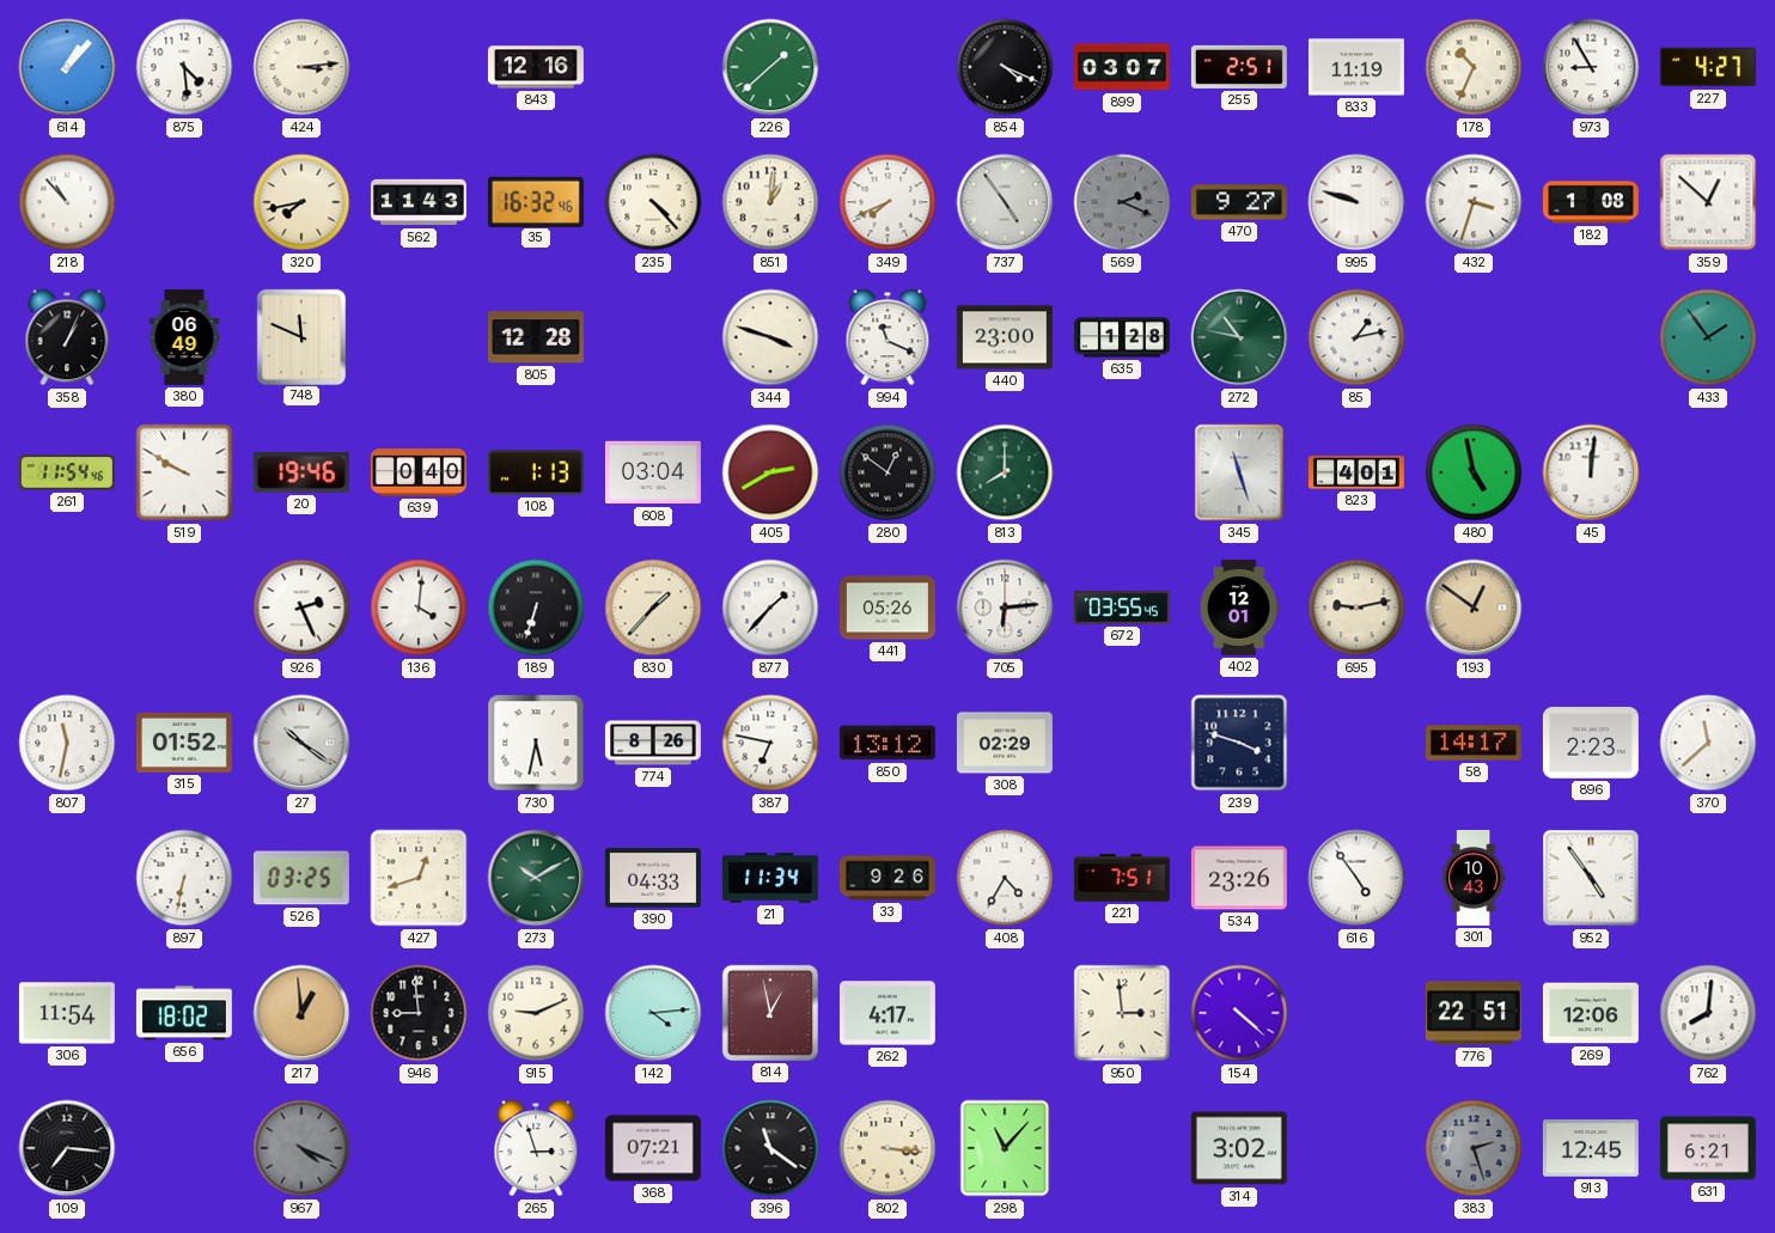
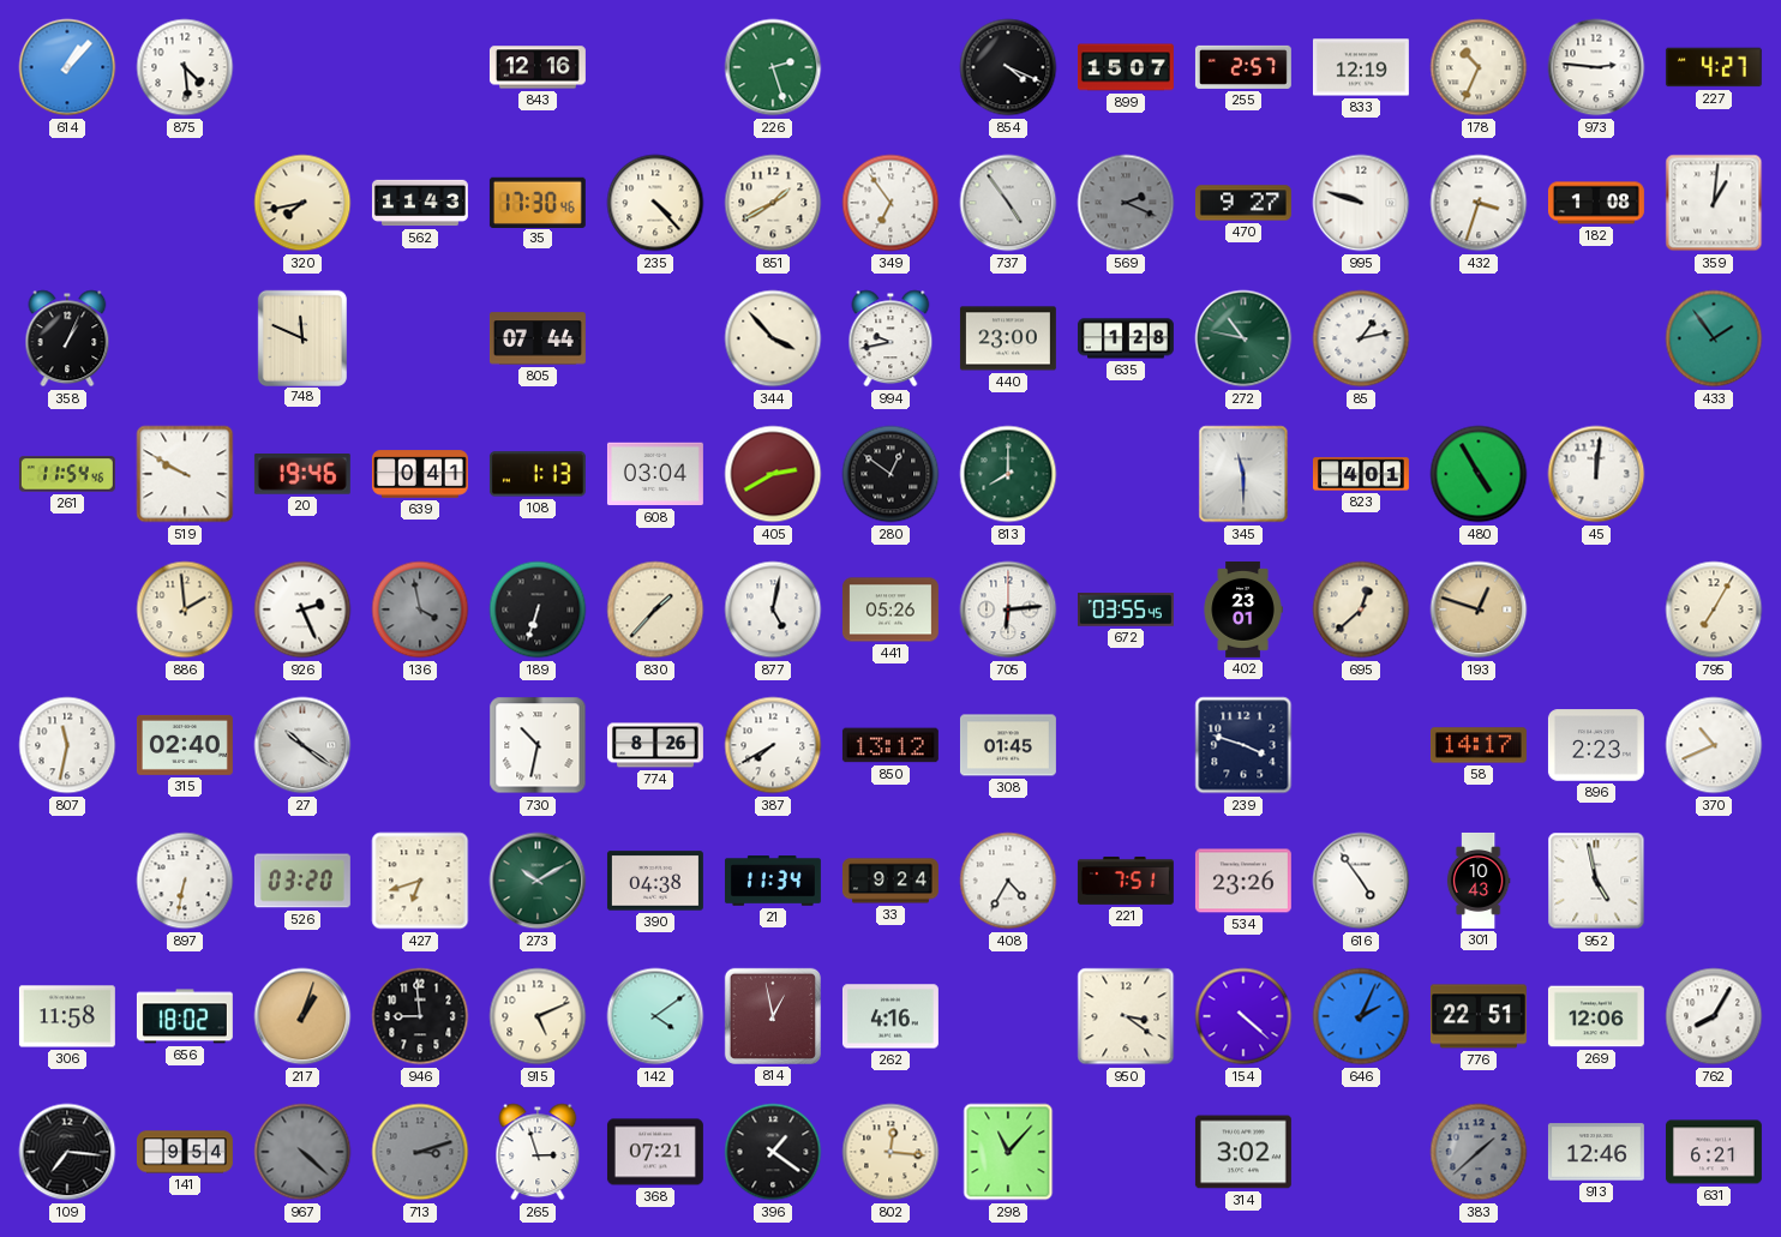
424: 3:14 -> none (301, 67)
226: 1:38 -> 2:27 (773, 67)
899: 03:07 -> 15:07 (1126, 67)
255: 2:51 -> 2:57 (1243, 67)
833: 11:19 -> 12:19 (1361, 67)
973: 8:55 -> 2:46 (1596, 67)
218: 10:53 -> none (67, 202)
35: 16:32 -> 17:30 (538, 202)
851: 1:01 -> 1:40 (773, 203)
349: 7:41 -> 6:54 (890, 203)
359: 12:52 -> 1:01 (1714, 203)
380: 06:49 -> none (184, 337)
805: 12:28 -> 07:44 (538, 338)
344: 3:48 -> 3:53 (773, 338)
994: 11:19 -> 9:43 (890, 338)
639: 0:40 -> 0:41 (420, 474)
345: 11:27 -> 11:30 (1243, 474)
480: 4:58 -> 4:55 (1479, 474)
886: none -> 1:59 (185, 610)
136: 4:01 -> 3:58 (420, 610)
136 dial: white -> grey (420, 610)
877: 1:37 -> 5:02 (773, 610)
402: 12:01 -> 23:01 (1243, 610)
695: 9:13 -> 12:38 (1361, 610)
193: 12:51 -> 12:48 (1479, 610)
795: none -> 7:05 (1714, 610)
315: 01:52 -> 02:40 (185, 745)
730: 5:32 -> 10:32 (538, 745)
387: 6:47 -> 7:40 (773, 745)
308: 02:29 -> 01:45 (1008, 745)
370: 11:38 -> 10:41 (1714, 745)
526: 03:25 -> 03:20 (302, 881)
427: 12:42 -> 6:42 (420, 881)
390: 04:33 -> 04:38 (655, 881)
33: 9:26 -> 9:24 (890, 881)
952: 4:54 -> 4:58 (1596, 881)
306: 11:54 -> 11:58 (67, 1016)
217: 12:59 -> 1:03 (302, 1016)
915: 9:11 -> 5:11 (538, 1016)
142: 4:14 -> 4:09 (655, 1016)
262: 4:17 -> 4:16 (890, 1016)
950: 2:59 -> 3:21 (1126, 1016)
646: none -> 2:04 (1361, 1016)
762: 8:01 -> 8:05 (1714, 1016)
141: none -> 9:54 (185, 1152)
967: 4:19 -> 4:22 (302, 1152)
713: none -> 3:12 (420, 1152)
396: 11:21 -> 1:21 (773, 1152)
802: 3:16 -> 12:16 (890, 1152)
383: 2:27 -> 1:38 (1479, 1152)
913: 12:45 -> 12:46 (1596, 1152)
